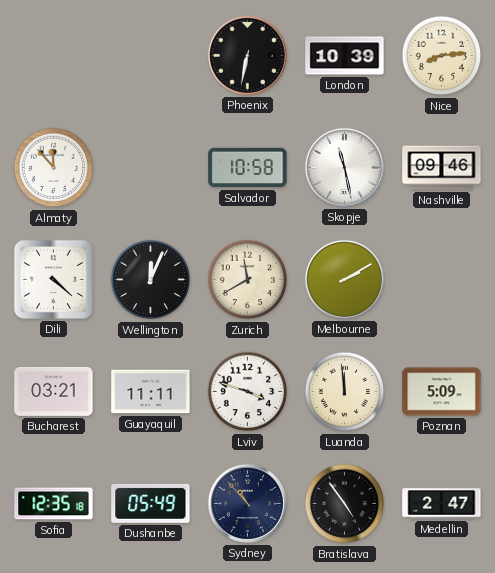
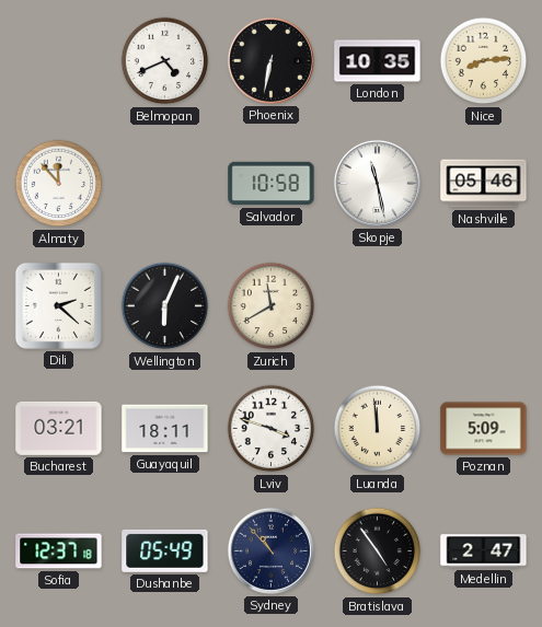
Belmopan: none -> 4:41 (165, 61)
London: 10:39 -> 10:35 (378, 61)
Nashville: 09:46 -> 05:46 (484, 184)
Dili: 4:22 -> 2:22 (58, 305)
Wellington: 12:04 -> 6:04 (165, 306)
Melbourne: 2:10 -> none (344, 279)
Guayaquil: 11:11 -> 18:11 (165, 429)
Sofia: 12:35 -> 12:37 (59, 551)
